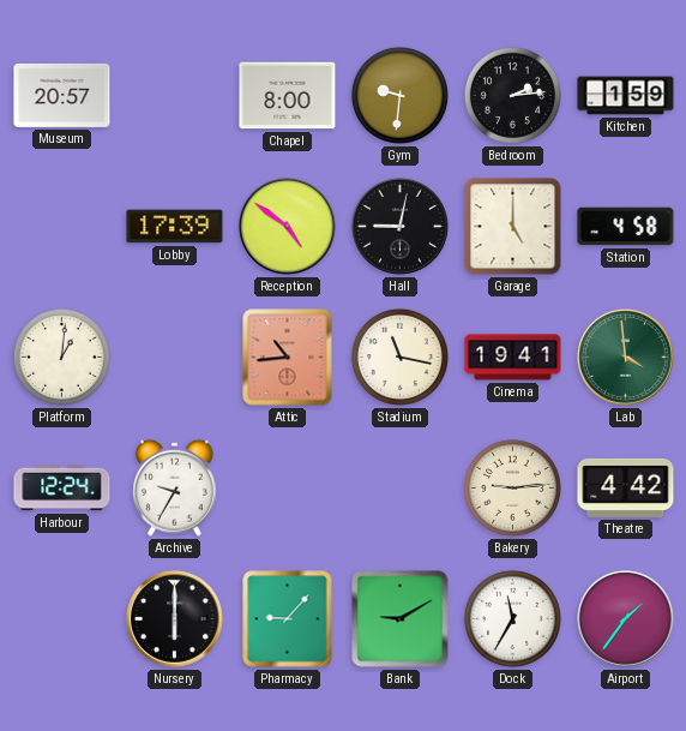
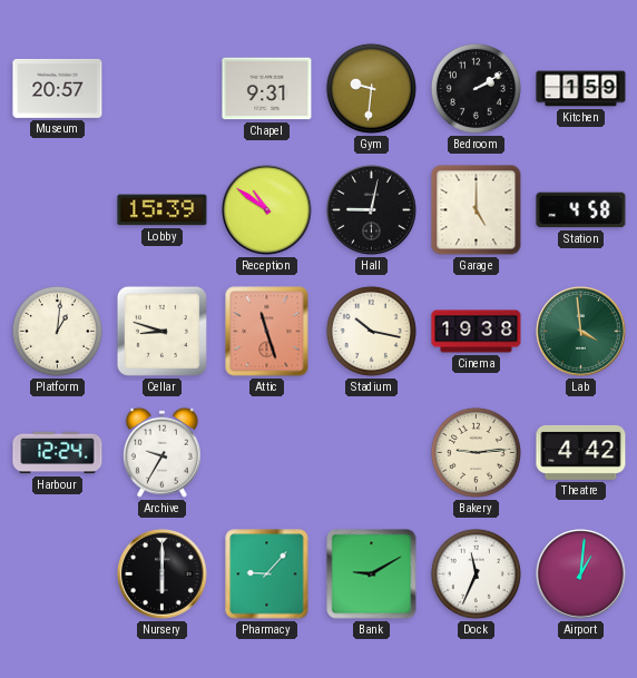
Chapel: 8:00 -> 9:31 (267, 89)
Bedroom: 2:14 -> 2:10 (476, 88)
Lobby: 17:39 -> 15:39 (163, 210)
Reception: 4:51 -> 10:51 (267, 210)
Cellar: none -> 8:48 (161, 331)
Attic: 10:44 -> 11:27 (267, 332)
Stadium: 11:17 -> 10:17 (371, 331)
Cinema: 19:41 -> 19:38 (477, 332)
Dock: 11:35 -> 11:34 (476, 573)
Airport: 1:36 -> 1:01 (581, 574)
